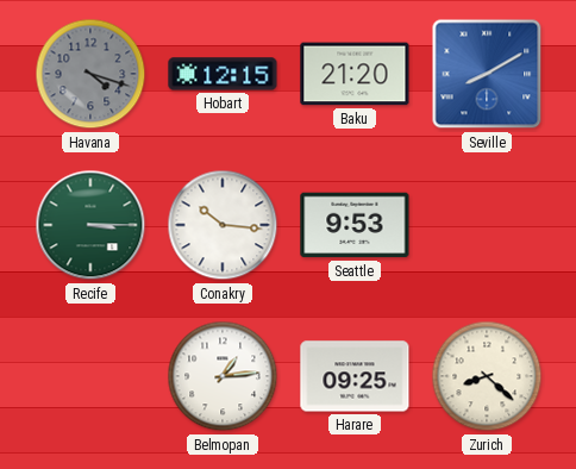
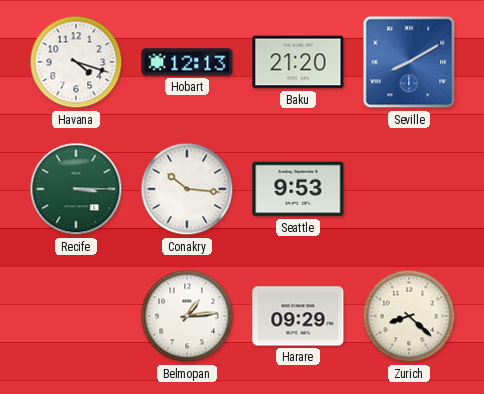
Havana dial: grey -> white (76, 62)
Hobart: 12:15 -> 12:13 (187, 62)
Harare: 09:25 -> 09:29 (298, 316)
